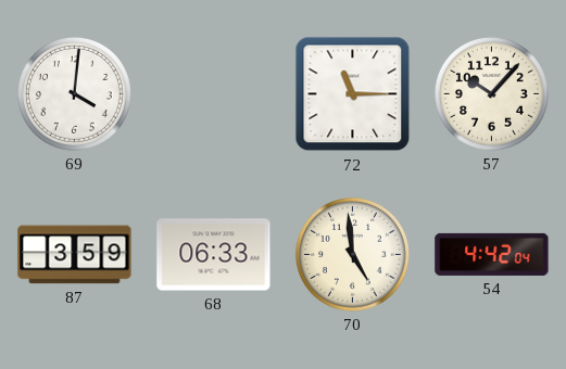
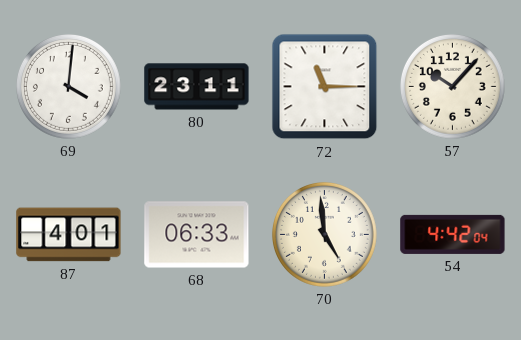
80: none -> 23:11 (197, 87)
87: 3:59 -> 4:01 (69, 235)
